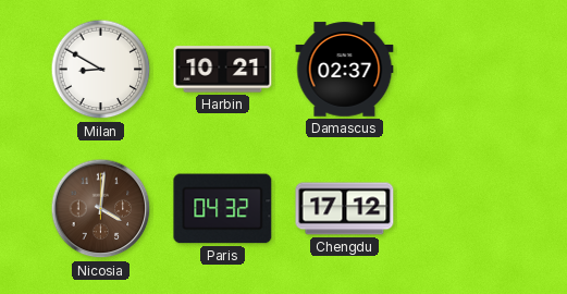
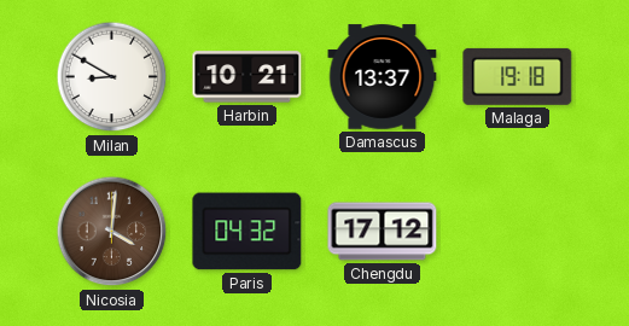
Damascus: 02:37 -> 13:37 (383, 77)
Malaga: none -> 19:18 (518, 76)
